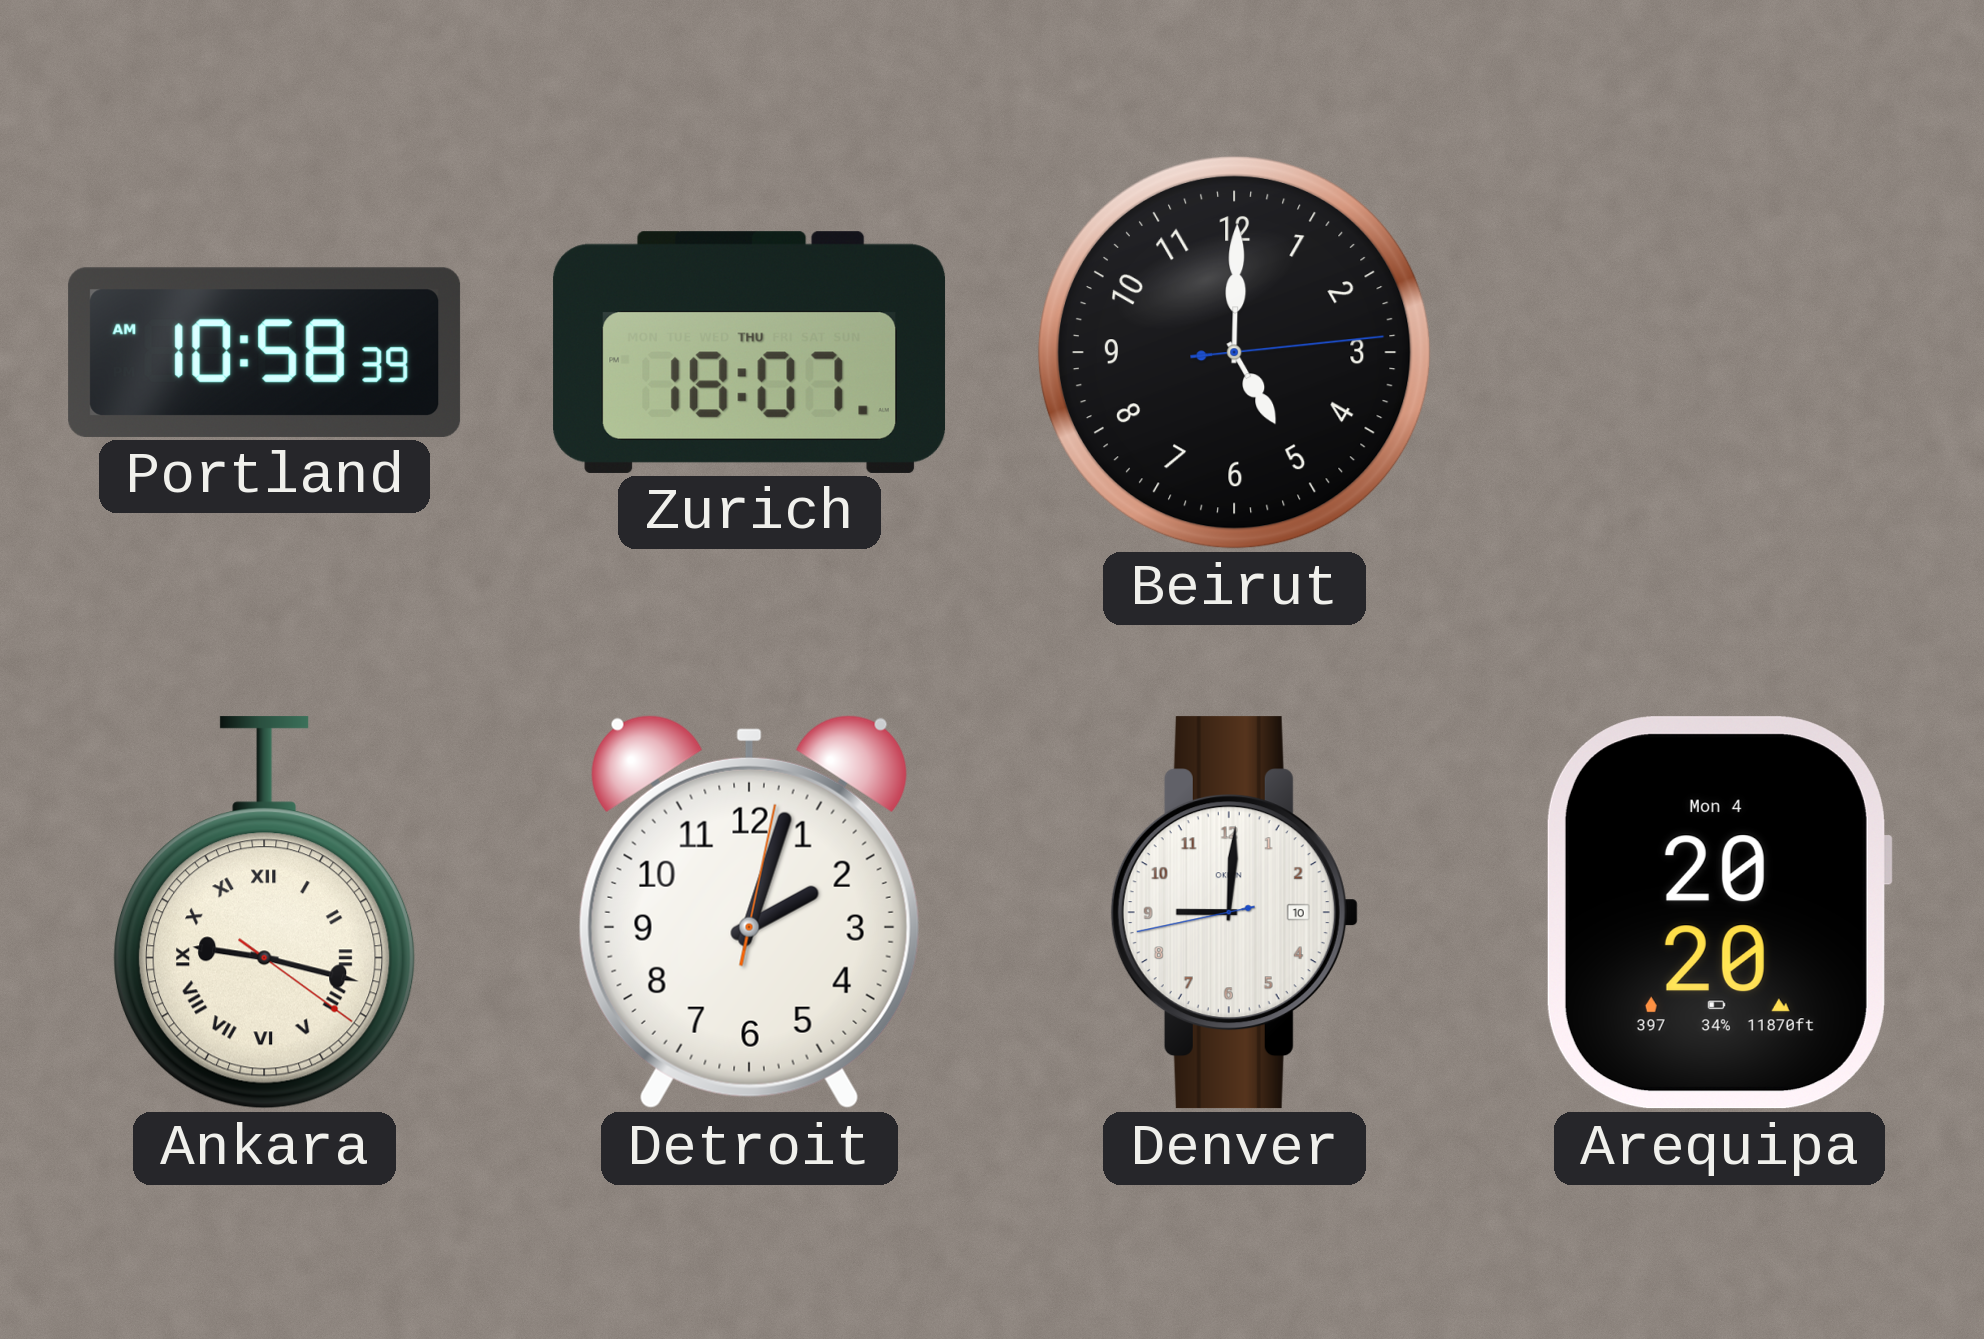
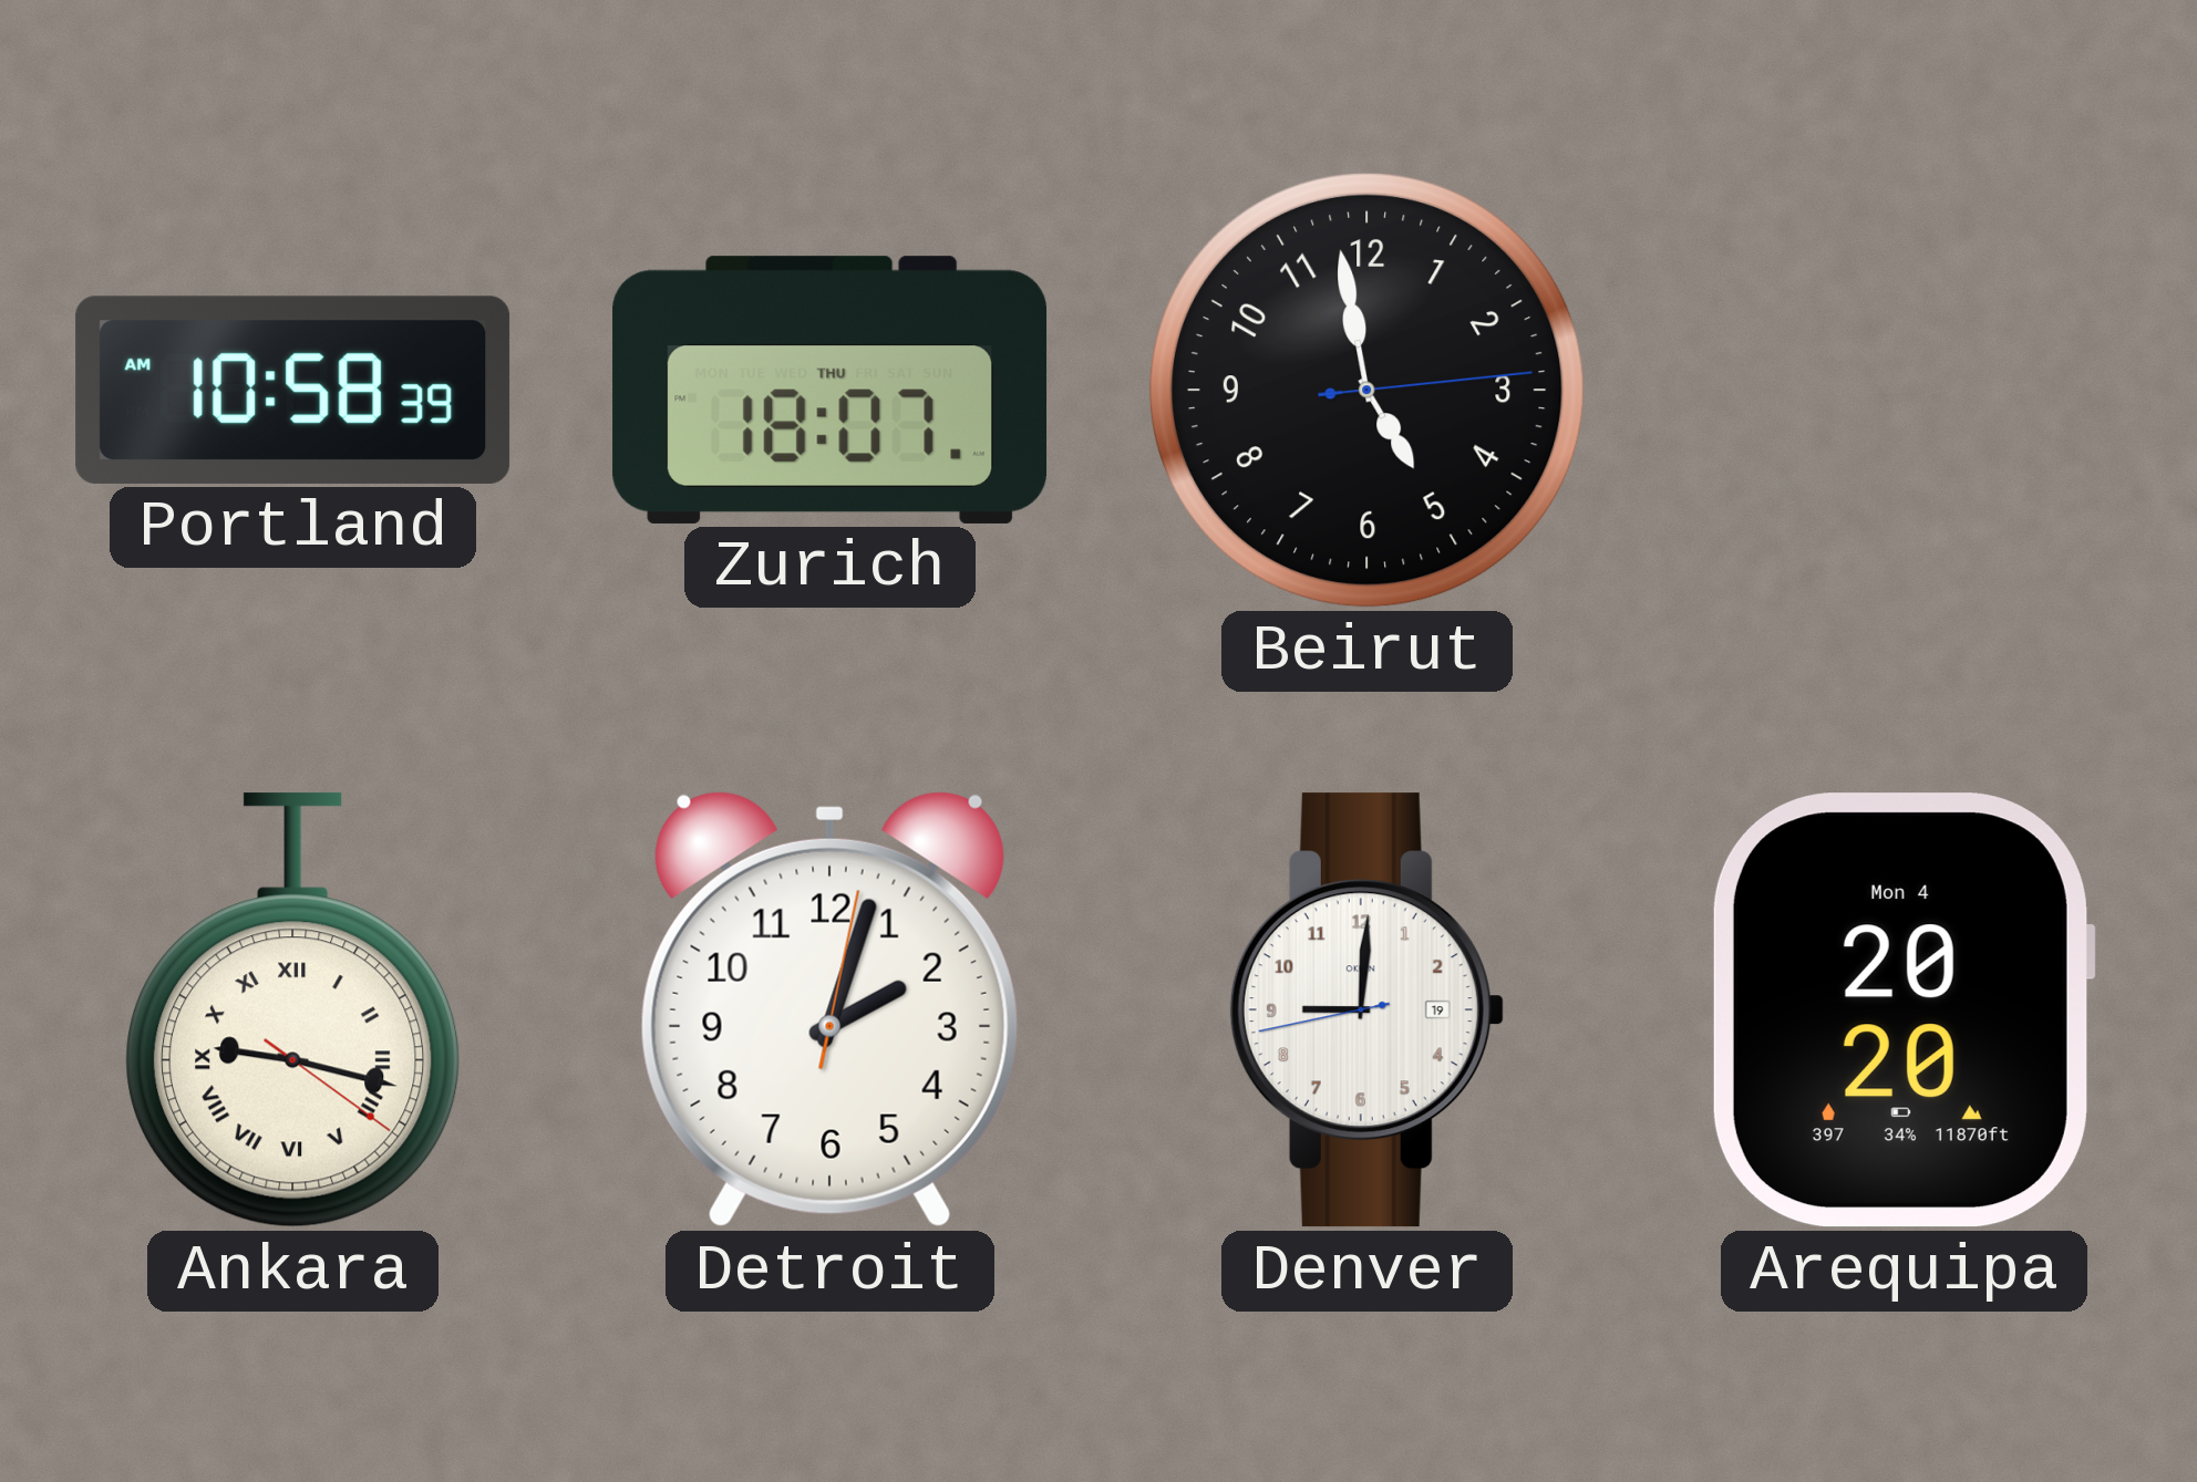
Beirut: 5:00 -> 4:58 (1366, 390)
Denver date: 10 -> 19 (1366, 1011)
